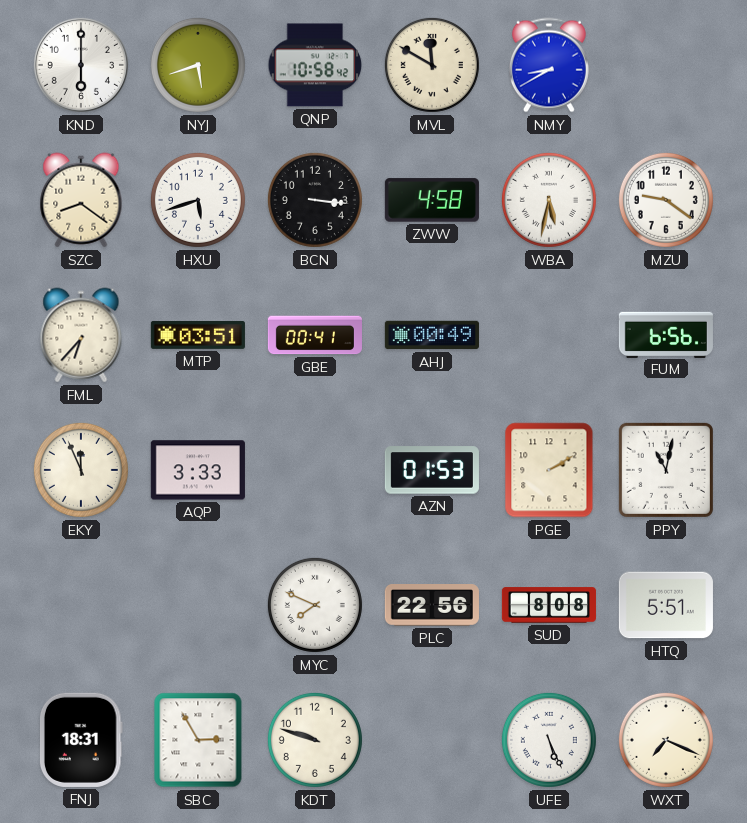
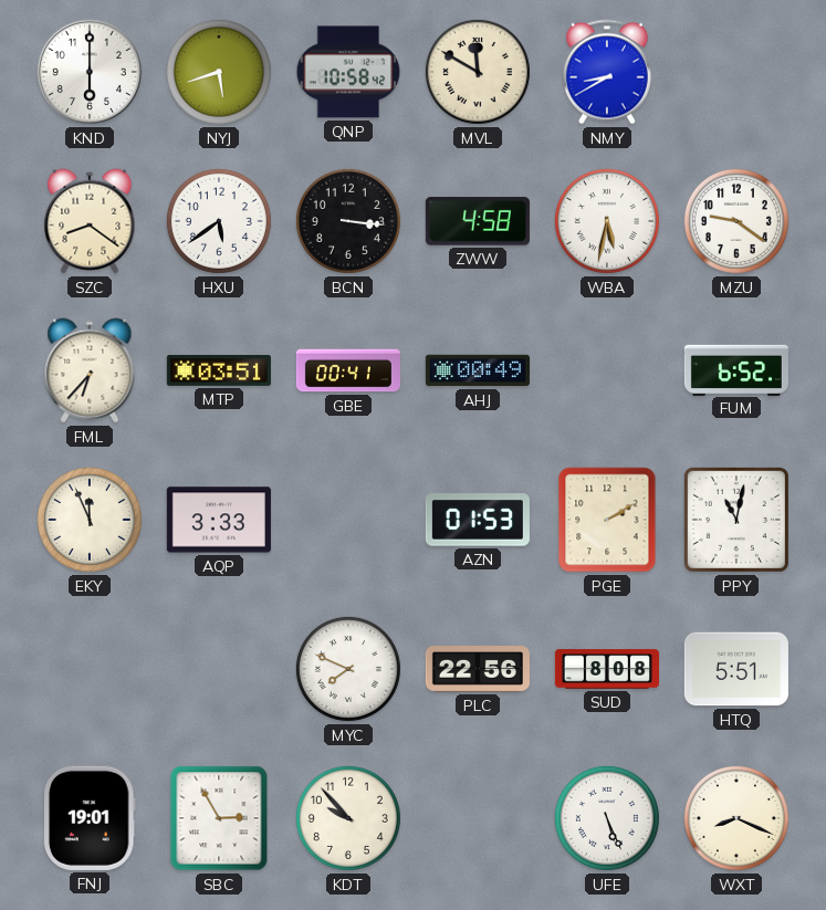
HXU: 5:42 -> 5:39 (219, 221)
FUM: 6:56 -> 6:52 (736, 369)
FNJ: 18:31 -> 19:01 (90, 818)
KDT: 9:48 -> 9:53 (348, 818)
WXT: 7:19 -> 8:19 (736, 818)
